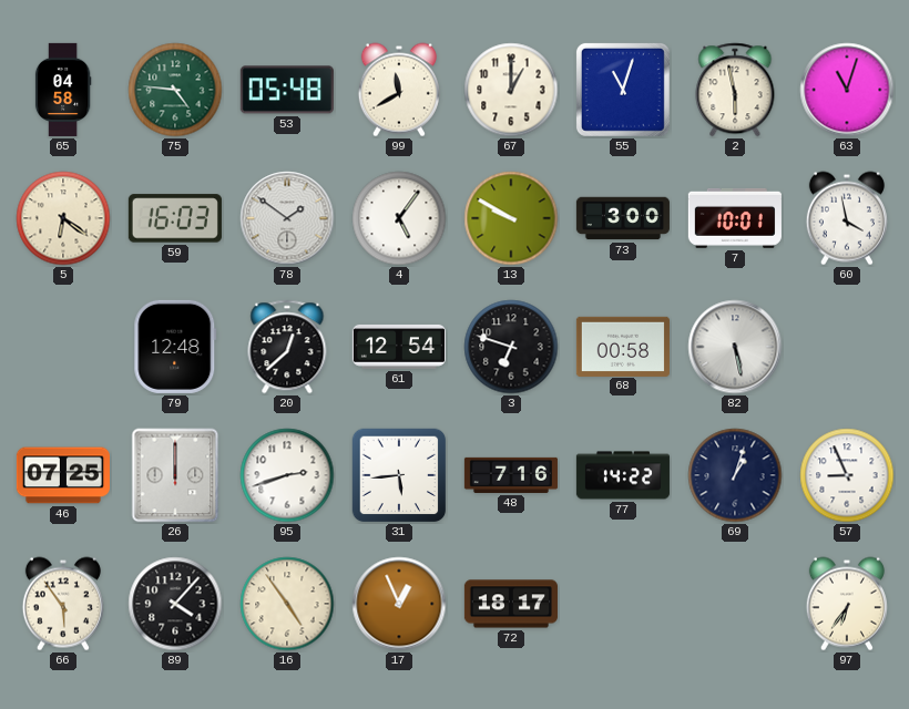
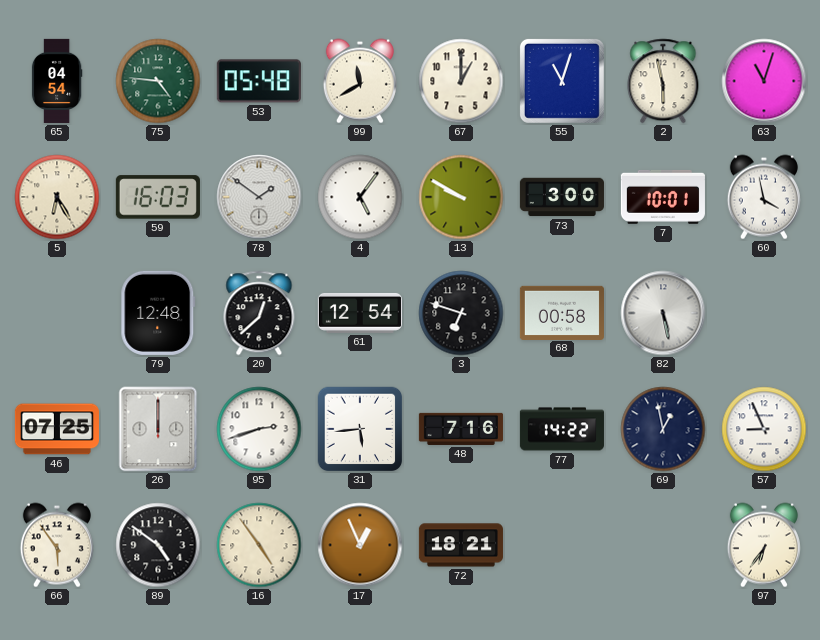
65: 04:58 -> 04:54 (57, 81)
5: 6:21 -> 6:25 (57, 197)
69: 1:03 -> 12:58 (663, 429)
89: 4:07 -> 4:51 (158, 545)
72: 18:17 -> 18:21 (461, 545)
